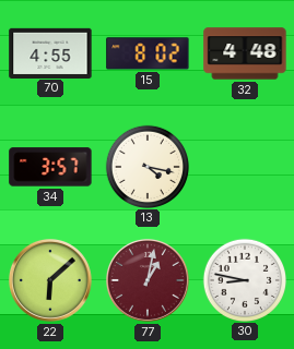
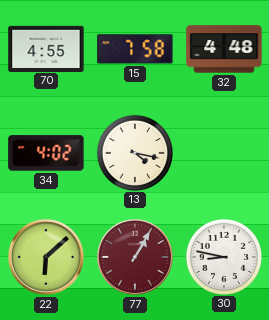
15: 8:02 -> 7:58 (135, 49)
34: 3:57 -> 4:02 (46, 153)
77: 1:02 -> 1:05 (136, 258)
